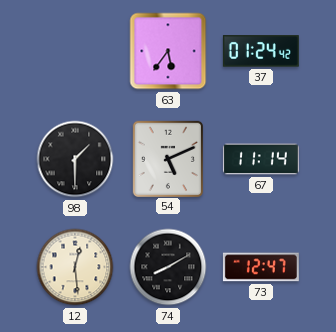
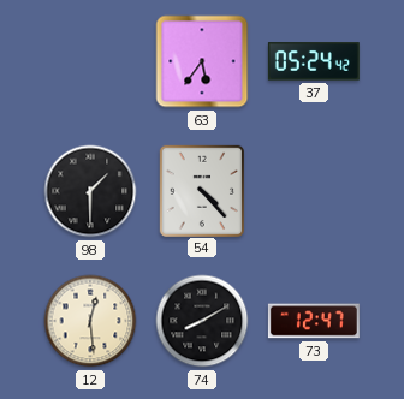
37: 01:24 -> 05:24 (314, 61)
54: 5:11 -> 4:23 (201, 190)
67: 11:14 -> none (261, 159)
